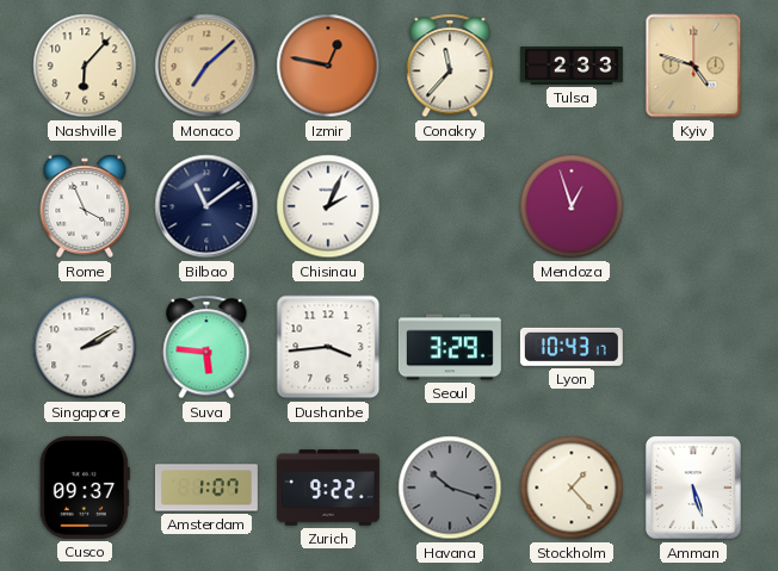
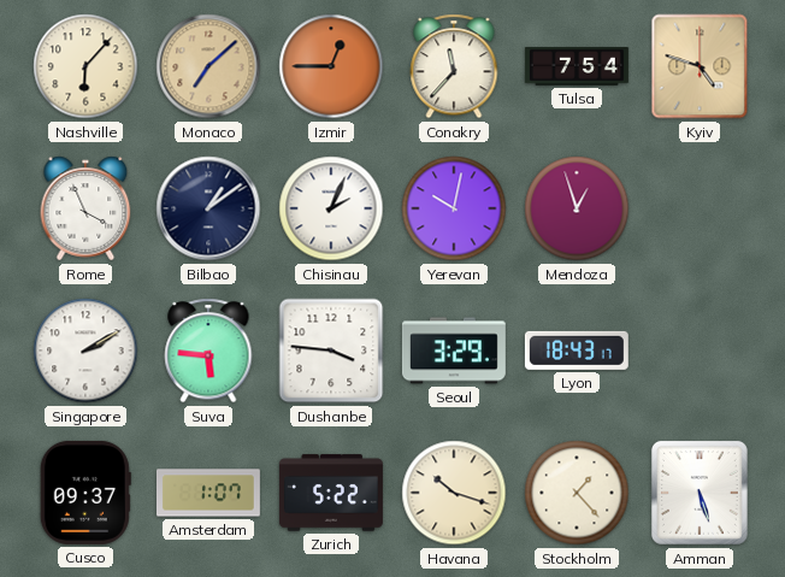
Izmir: 12:47 -> 12:45 (331, 66)
Tulsa: 2:33 -> 7:54 (577, 67)
Bilbao: 11:09 -> 1:09 (208, 208)
Yerevan: none -> 10:02 (454, 208)
Dushanbe: 3:44 -> 3:46 (331, 351)
Lyon: 10:43 -> 18:43 (577, 351)
Zurich: 9:22 -> 5:22 (331, 493)
Havana dial: grey -> cream (454, 493)
